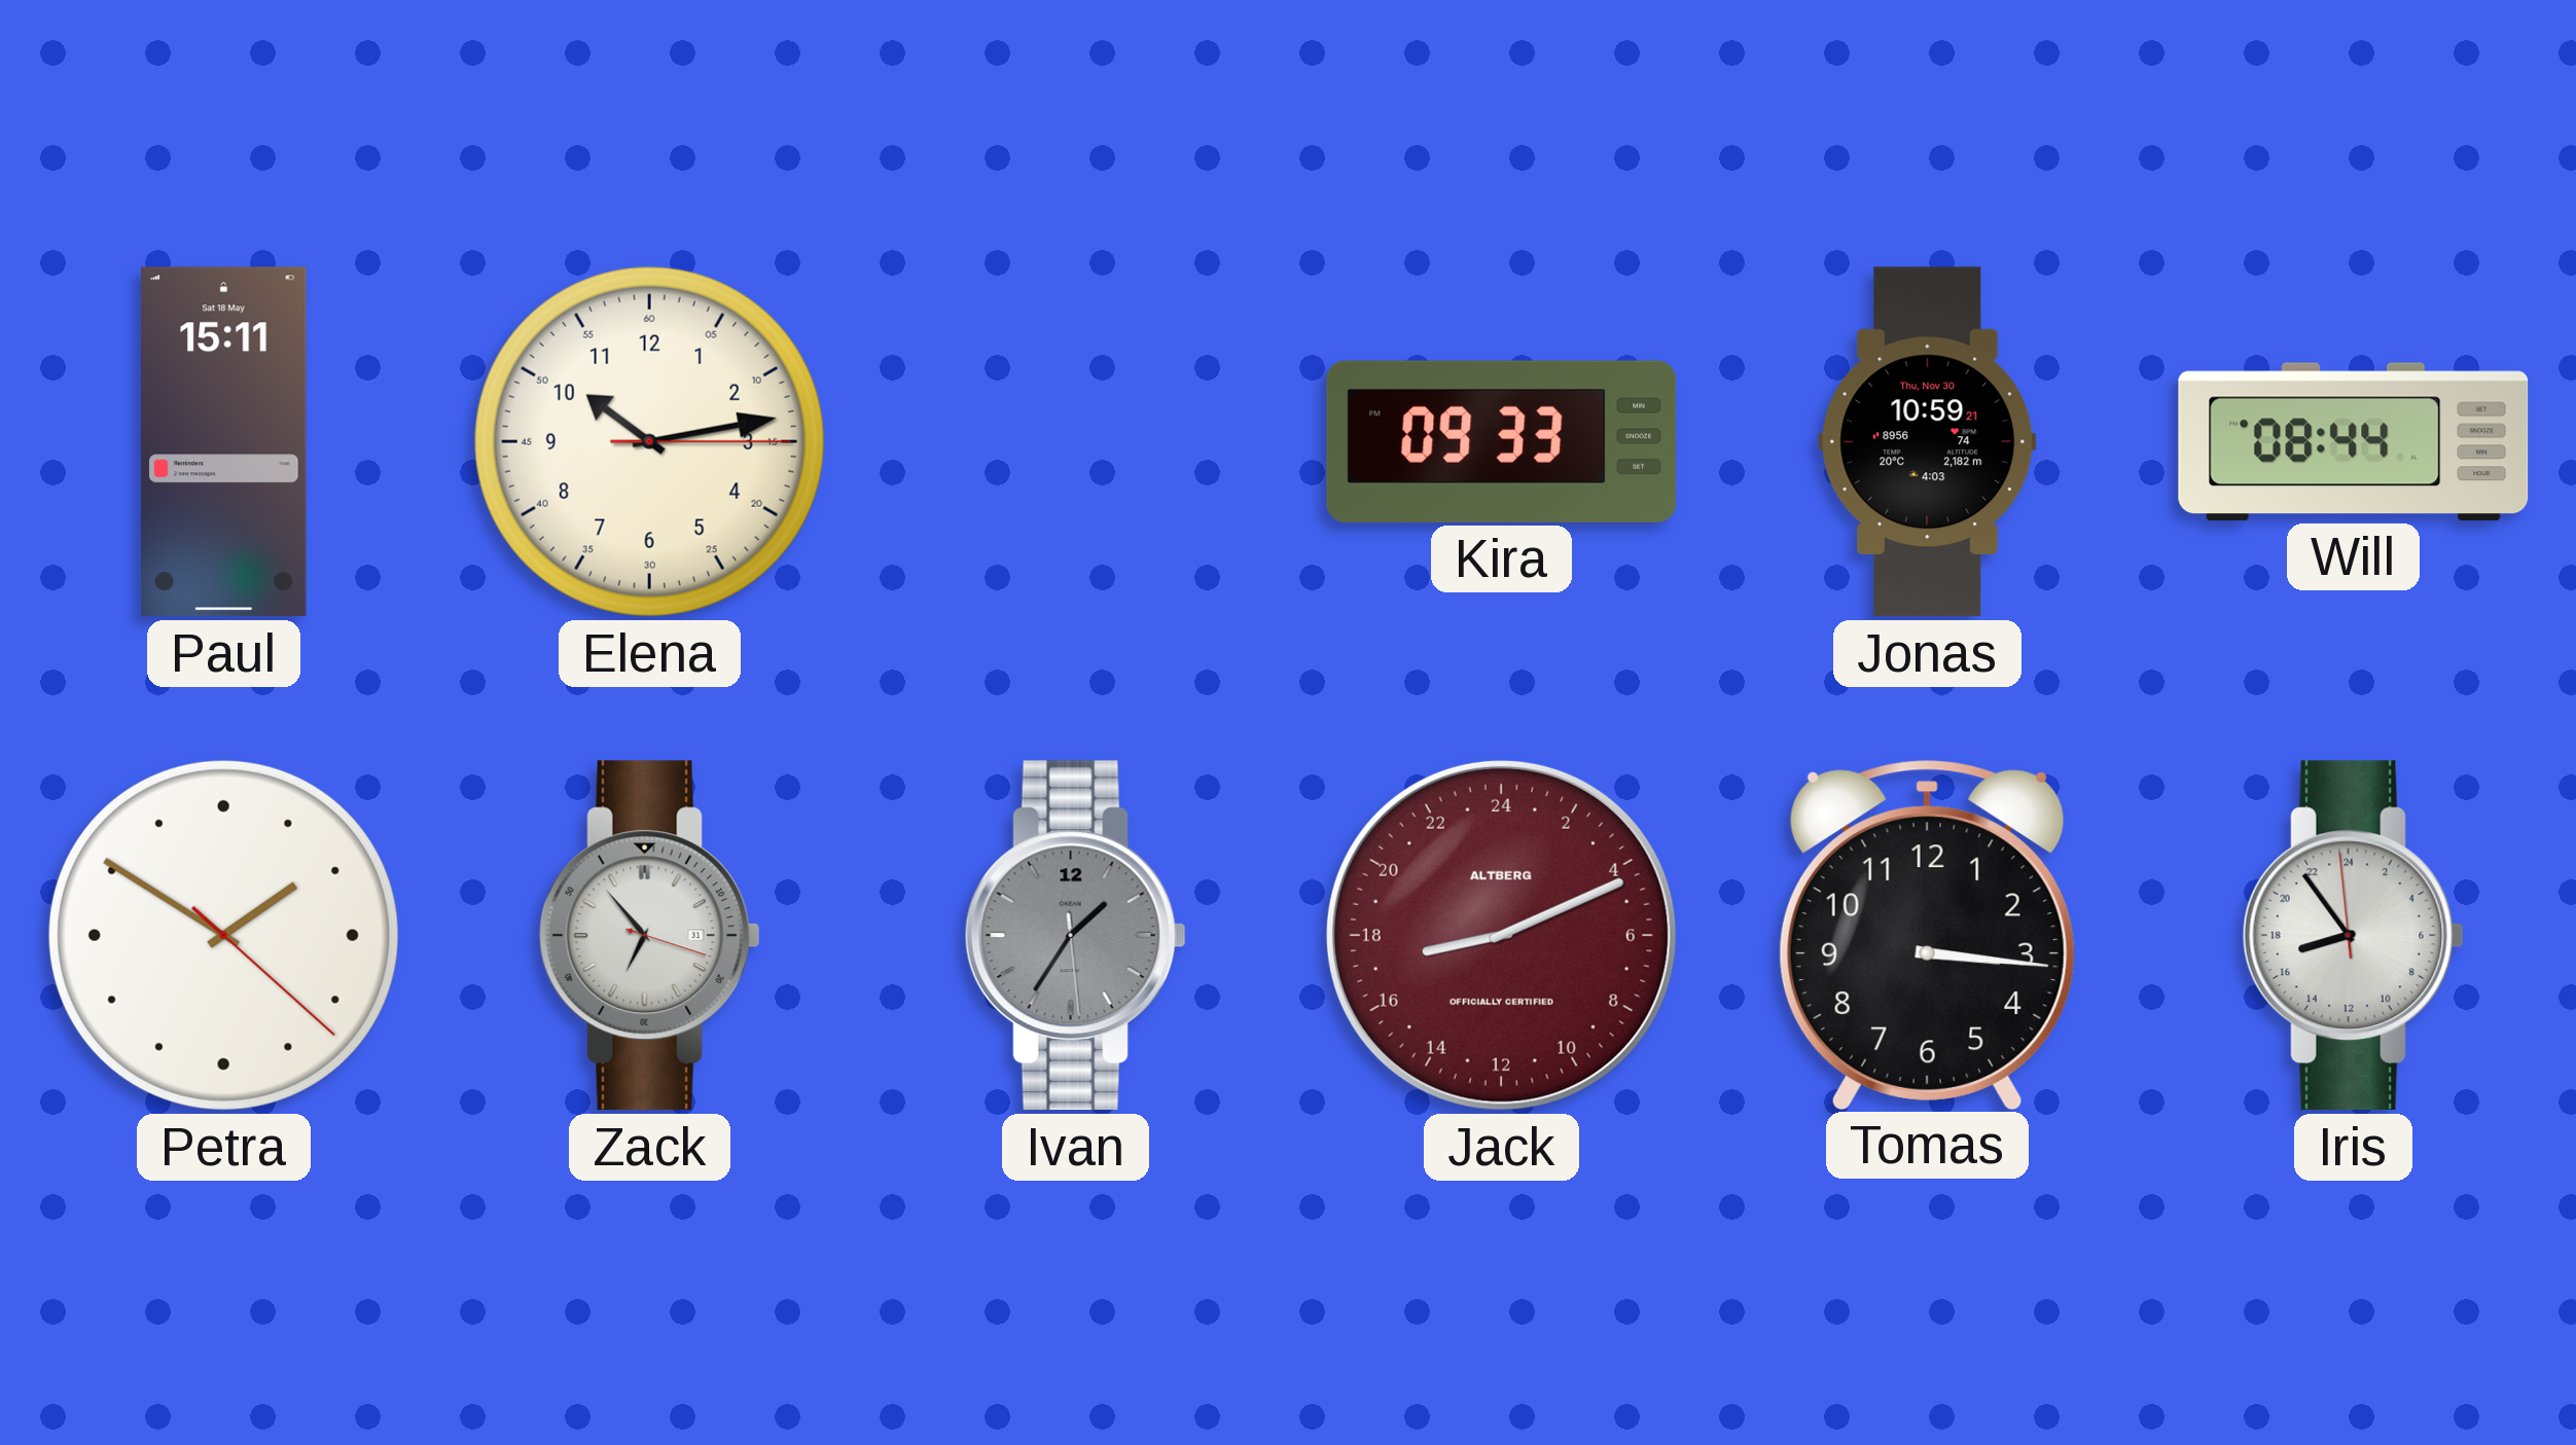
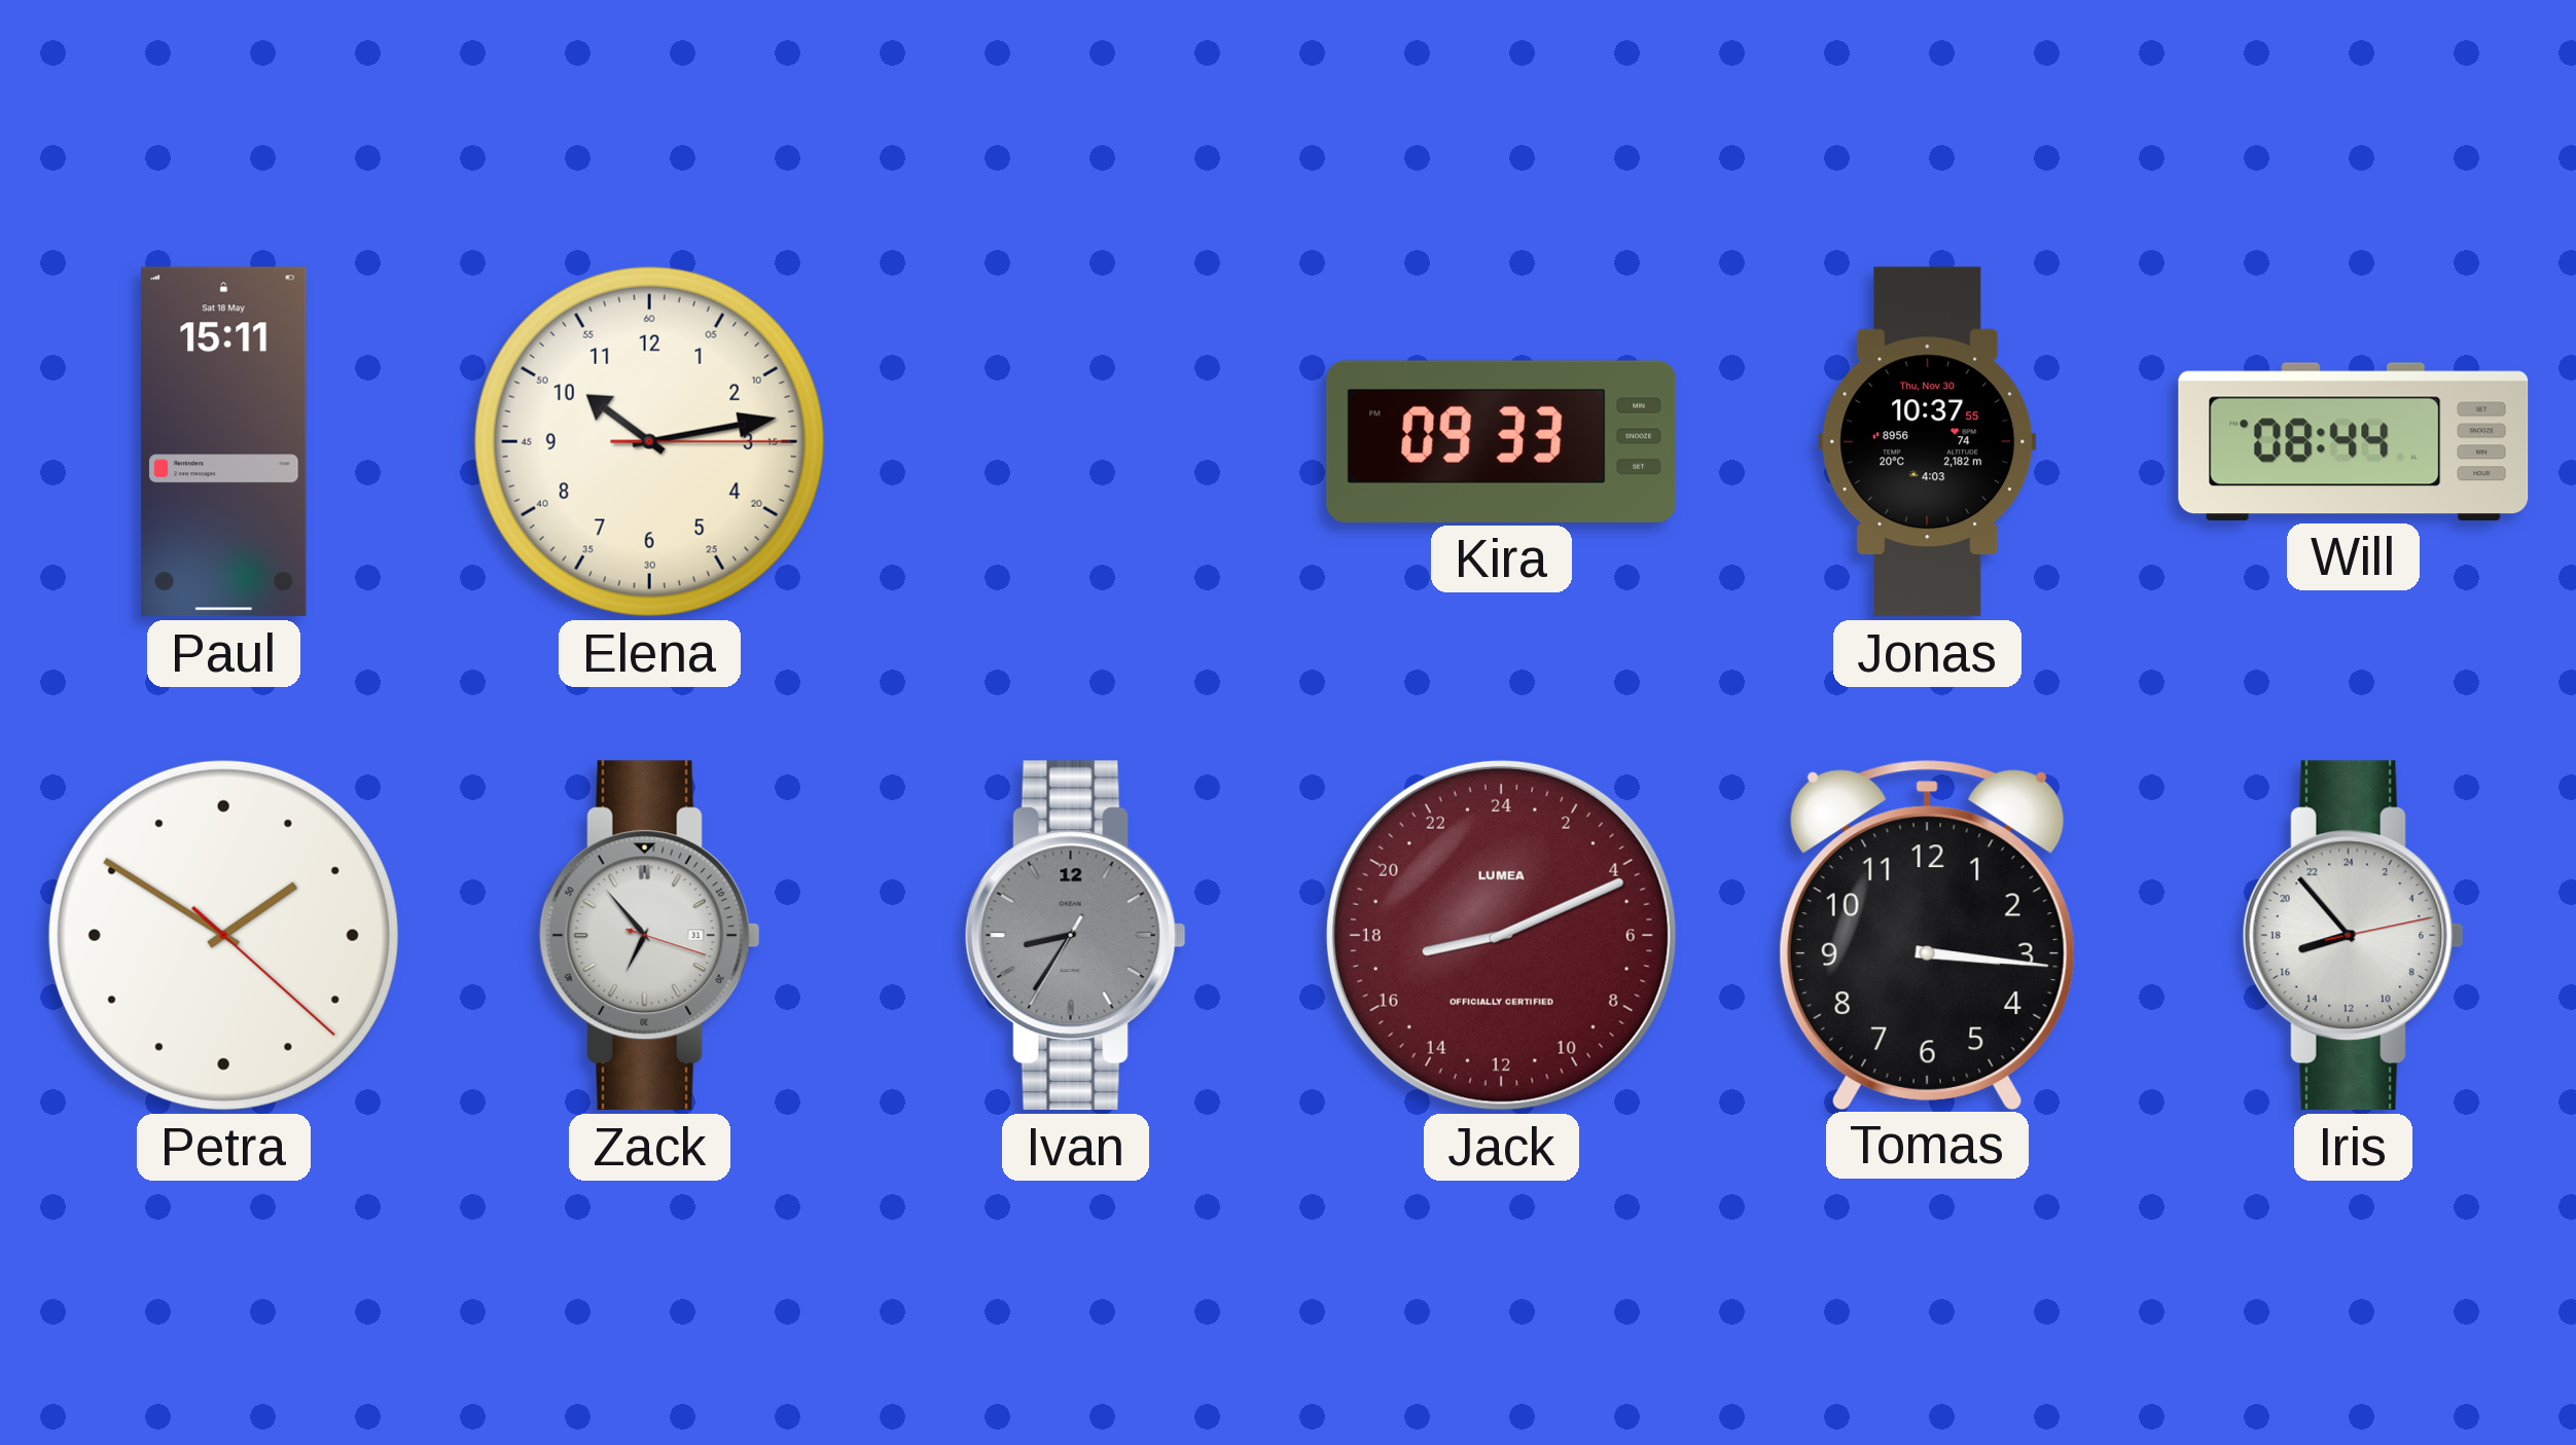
Jonas: 10:59 -> 10:37 (1928, 442)
Ivan: 1:35 -> 8:35 (1075, 936)
Jack brand: ALTBERG -> LUMEA (1501, 935)
Iris: 16:53:59 -> 16:53:13 (2353, 936)
